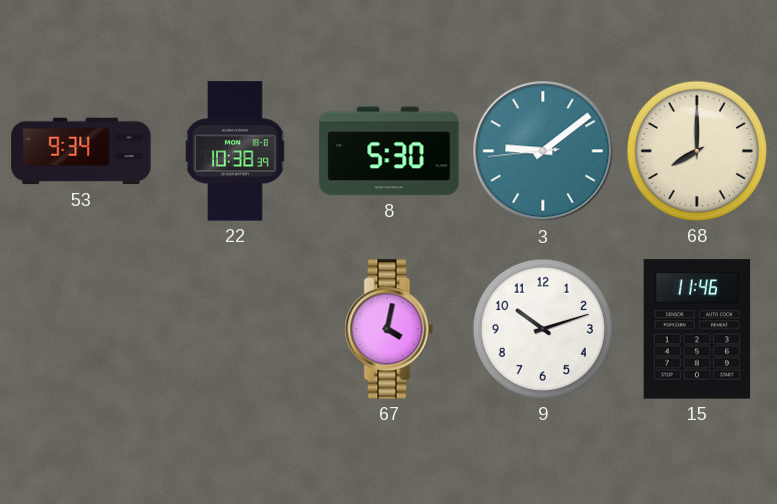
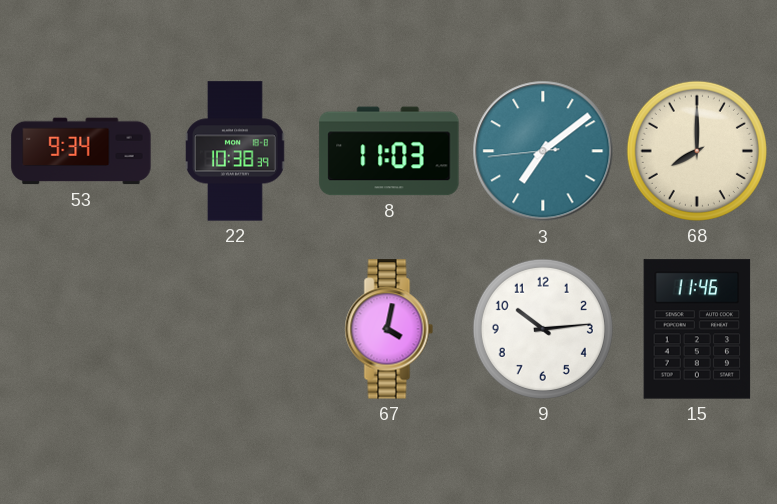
8: 5:30 -> 11:03 (389, 151)
3: 9:08 -> 7:08 (543, 151)
9: 10:12 -> 10:14 (543, 329)
